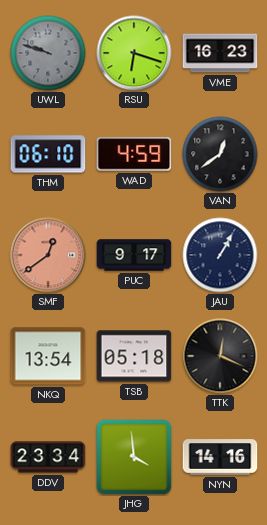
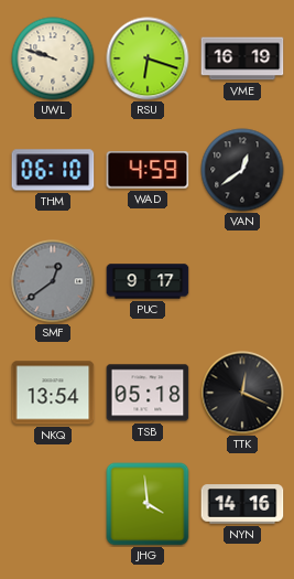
UWL dial: grey -> cream (53, 58)
VME: 16:23 -> 16:19 (242, 58)
SMF dial: salmon -> grey (53, 281)
JAU: 1:05 -> none (220, 255)
DDV: 23:34 -> none (48, 457)
